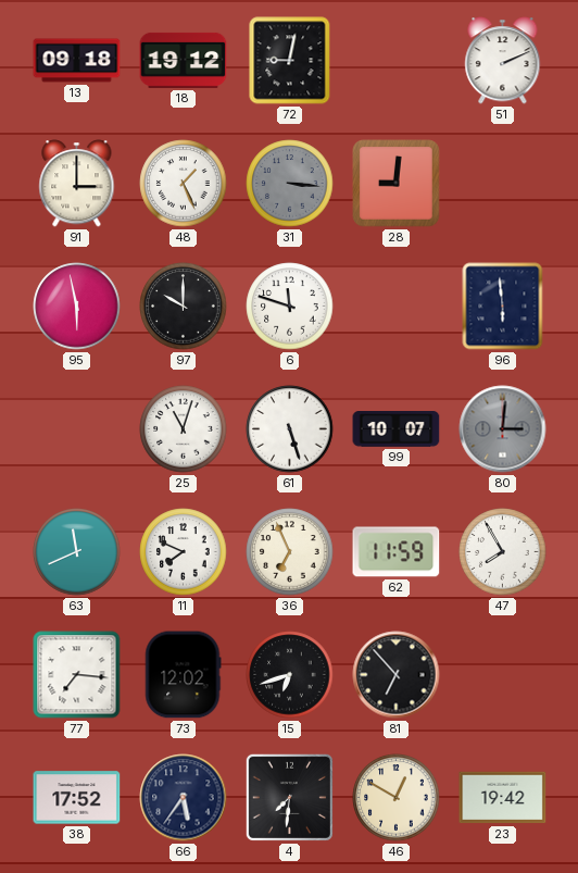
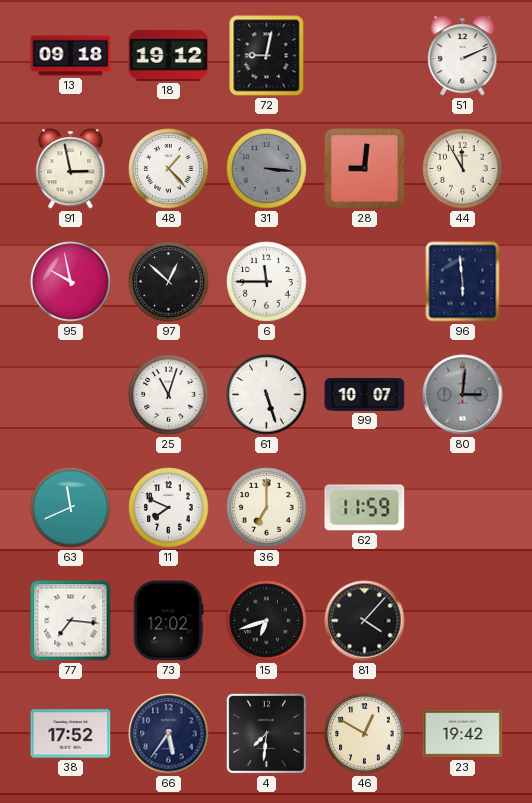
91: 3:00 -> 2:58 (71, 169)
48: 1:26 -> 1:23 (169, 169)
44: none -> 11:55 (463, 169)
95: 5:58 -> 9:58 (71, 282)
97: 10:00 -> 12:52 (169, 282)
6: 11:48 -> 11:45 (267, 282)
36: 6:56 -> 7:00 (267, 508)
47: 7:55 -> none (503, 552)
81: 6:53 -> 4:07 (365, 621)
